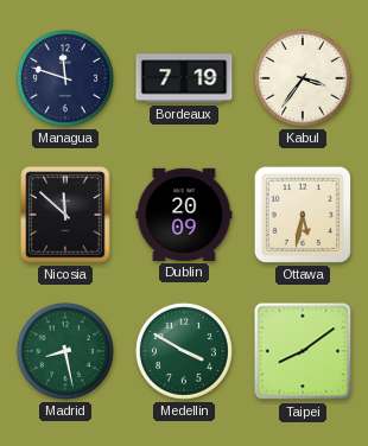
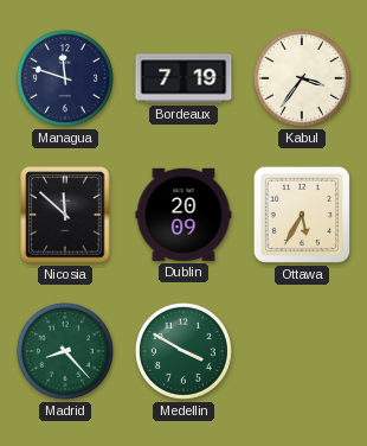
Ottawa: 5:32 -> 5:35 (302, 215)
Madrid: 8:28 -> 8:23 (65, 351)
Taipei: 8:09 -> none (303, 351)
